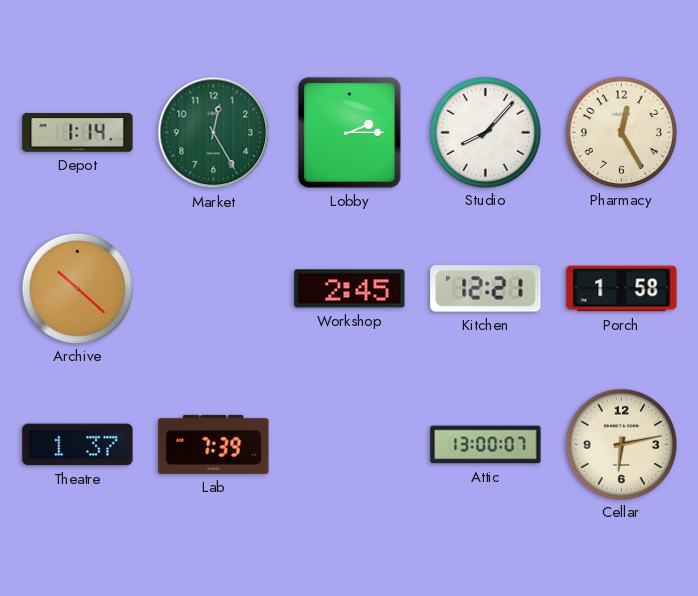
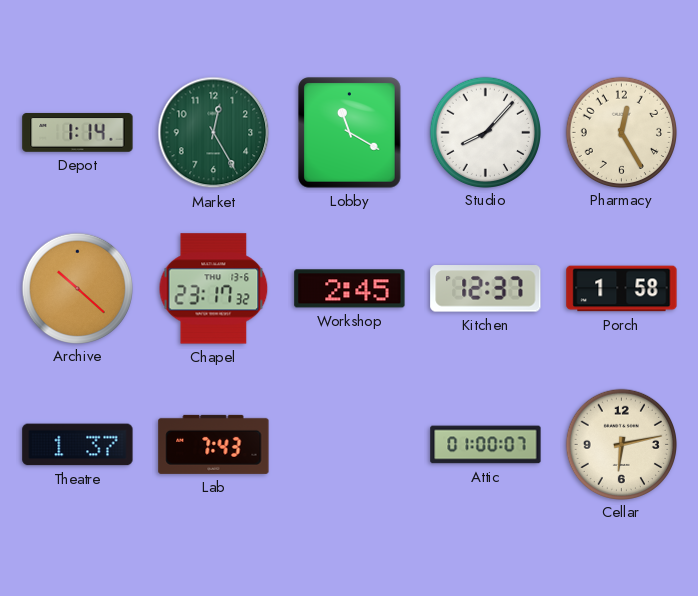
Lobby: 2:15 -> 11:20 (350, 133)
Chapel: none -> 23:17 (214, 289)
Kitchen: 12:21 -> 12:37 (486, 289)
Lab: 7:39 -> 7:43 (214, 444)
Attic: 13:00 -> 01:00 (486, 445)
